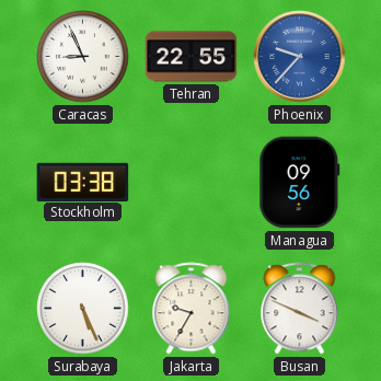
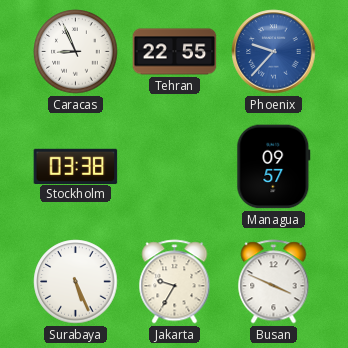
Managua: 09:56 -> 09:57 (274, 167)
